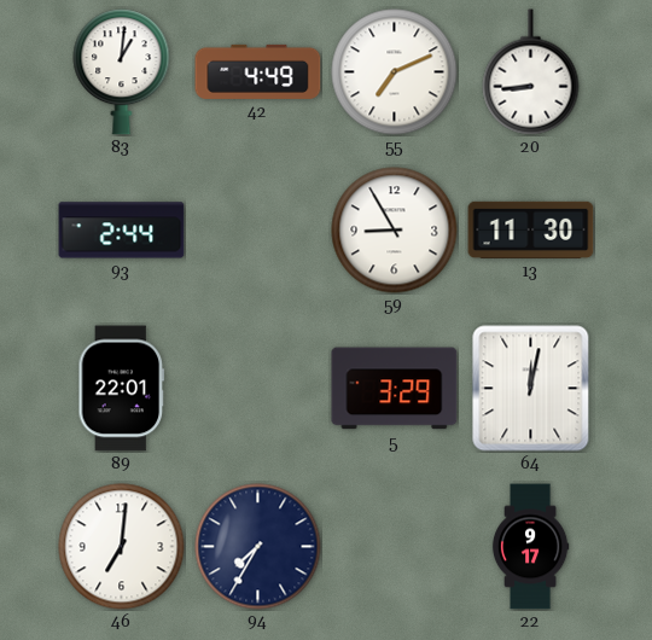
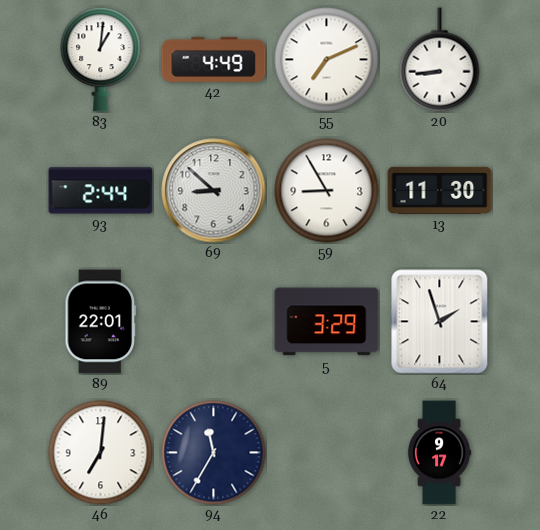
69: none -> 8:52 (214, 191)
64: 12:02 -> 1:57 (440, 322)
94: 7:35 -> 11:35 (214, 453)
